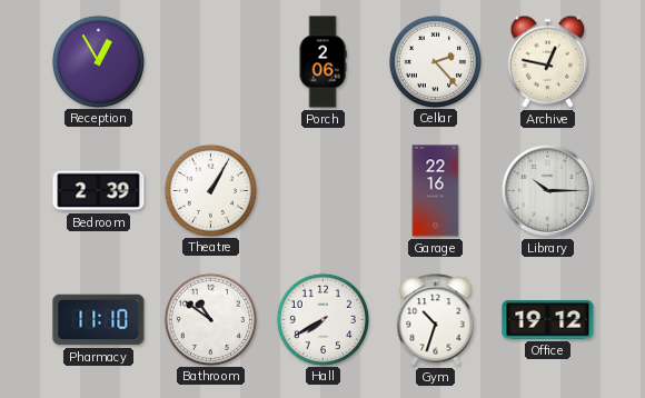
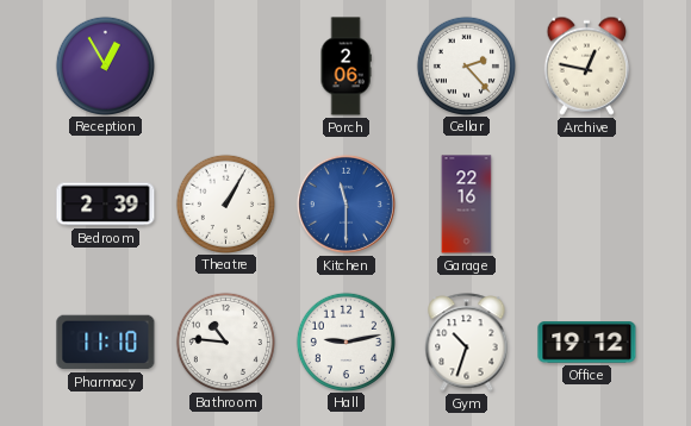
Kitchen: none -> 11:30 (345, 203)
Library: 10:15 -> none (547, 190)
Bathroom: 10:51 -> 10:46 (225, 342)
Hall: 7:40 -> 9:13 (345, 342)
